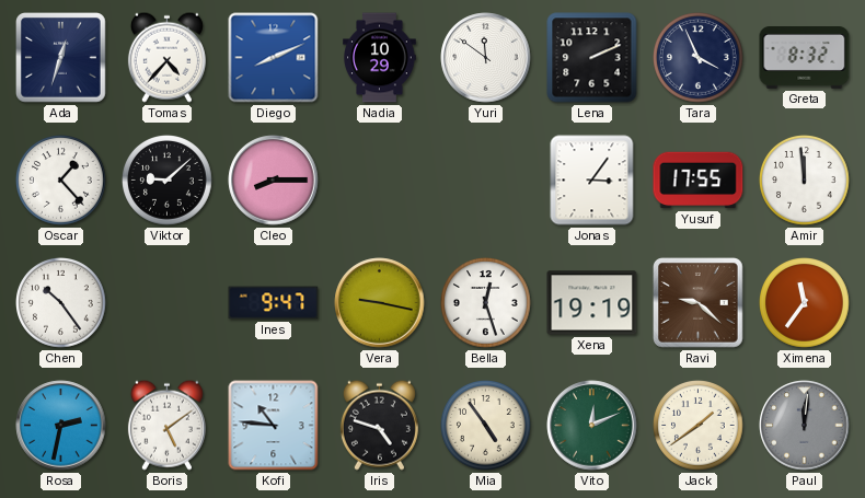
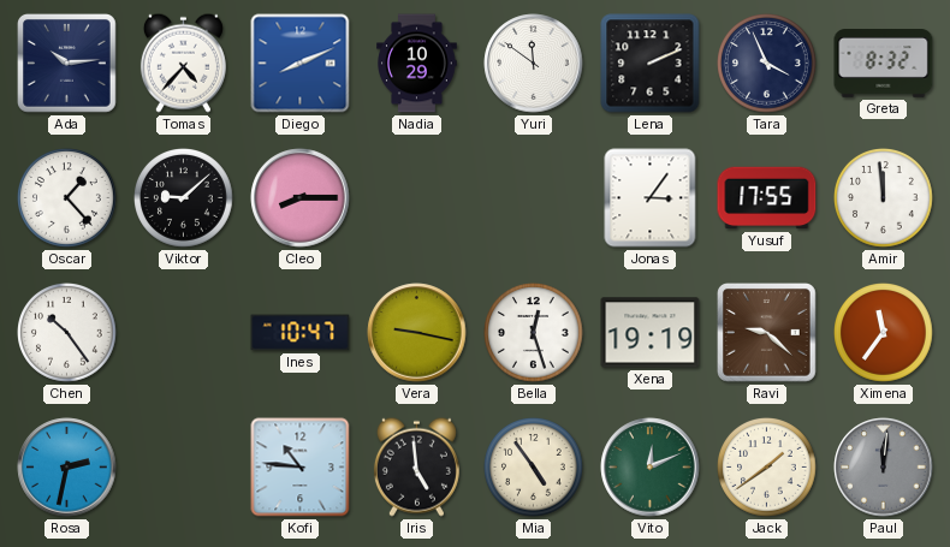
Ada: 12:33 -> 10:14 (67, 64)
Ines: 9:47 -> 10:47 (301, 333)
Boris: 5:09 -> none (166, 425)
Iris: 4:48 -> 4:59 (416, 466)
